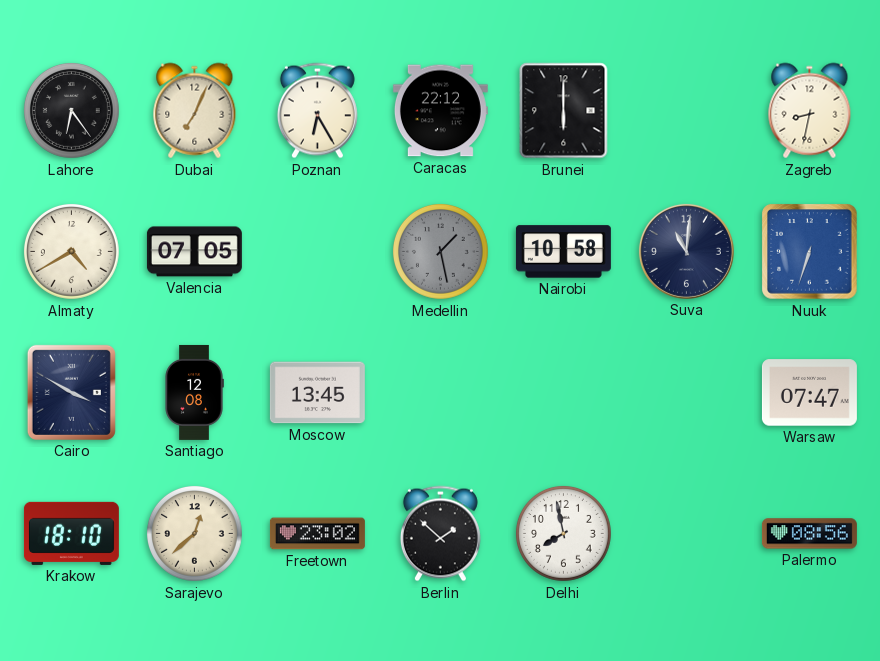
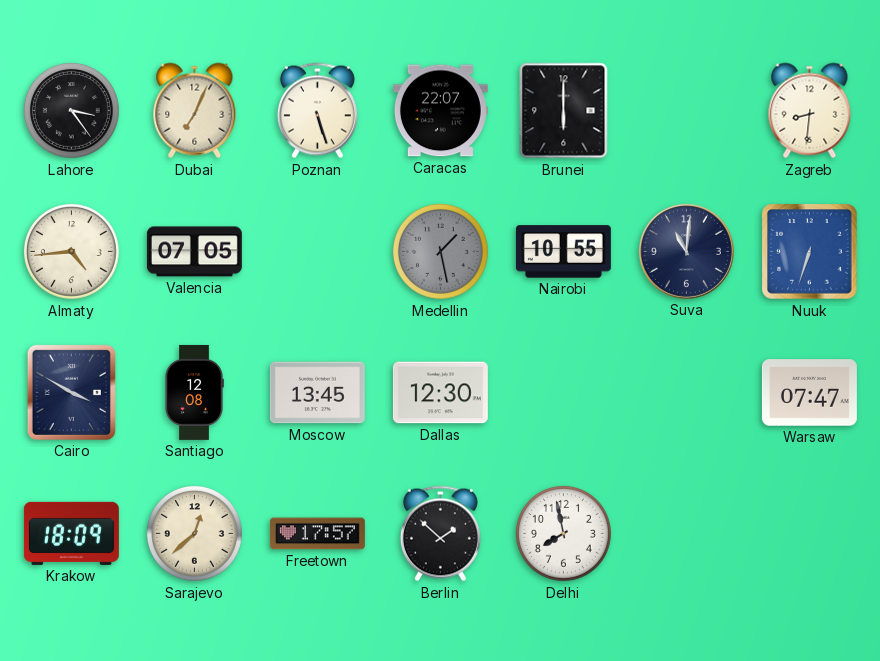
Lahore: 6:24 -> 3:24 (72, 111)
Poznan: 6:25 -> 5:27 (317, 111)
Caracas: 22:12 -> 22:07 (440, 111)
Zagreb: 8:32 -> 8:31 (810, 111)
Almaty: 4:40 -> 4:44 (72, 252)
Nairobi: 10:58 -> 10:55 (563, 252)
Dallas: none -> 12:30 (440, 393)
Krakow: 18:10 -> 18:09 (71, 533)
Freetown: 23:02 -> 17:57 (317, 534)
Palermo: 08:56 -> none (809, 534)
